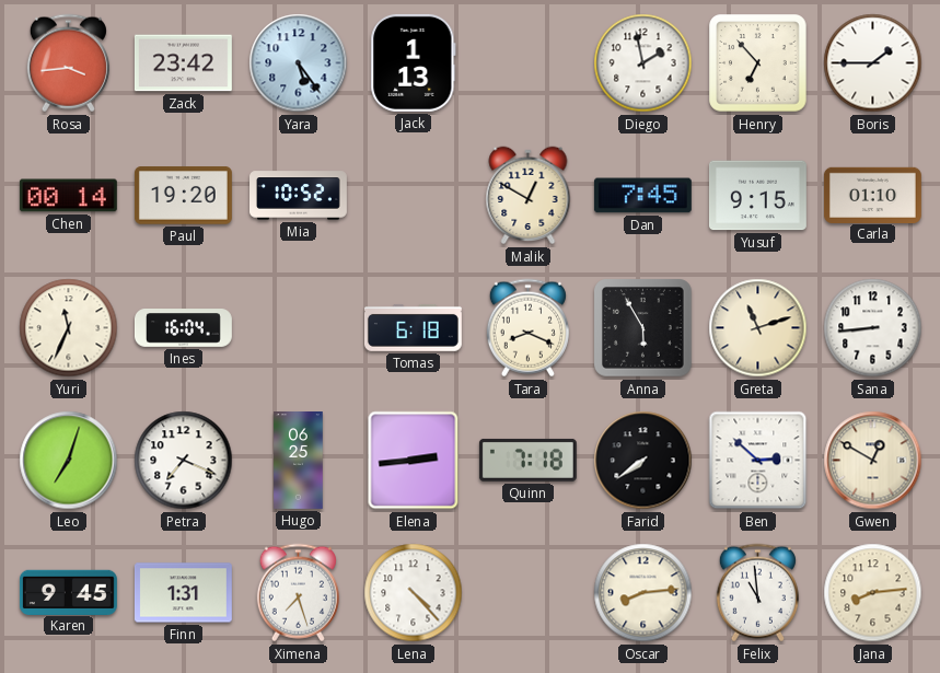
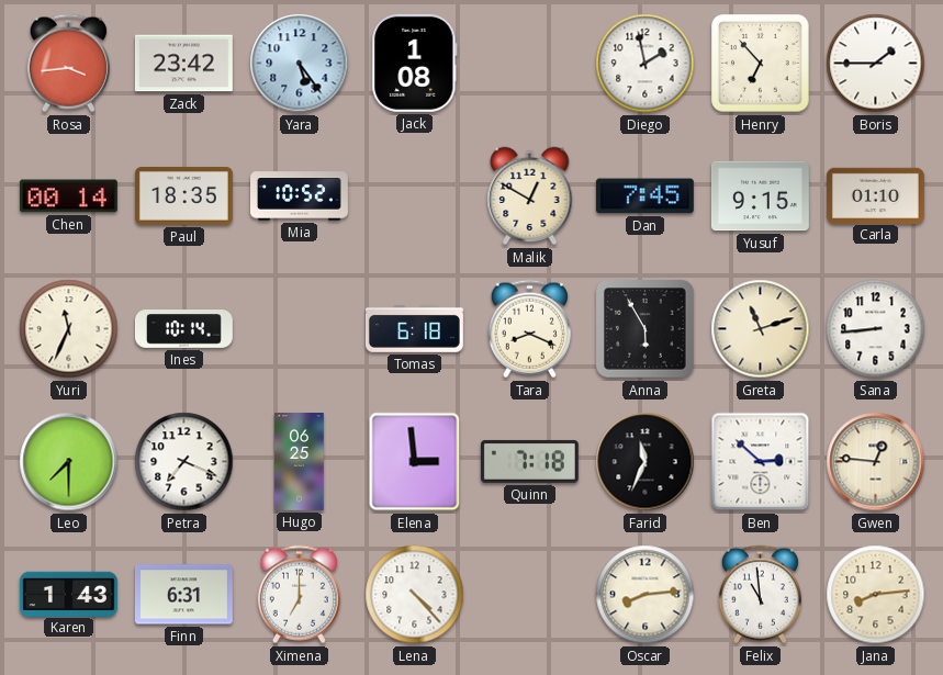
Jack: 1:13 -> 1:08 (415, 63)
Paul: 19:20 -> 18:35 (183, 196)
Ines: 16:04 -> 10:14 (184, 329)
Leo: 7:03 -> 7:30 (69, 462)
Elena: 2:44 -> 2:59 (415, 462)
Farid: 7:39 -> 11:34 (645, 462)
Gwen: 12:50 -> 12:46 (876, 462)
Karen: 9:45 -> 1:43 (68, 594)
Finn: 1:31 -> 6:31 (183, 595)
Ximena: 7:27 -> 7:00 (299, 595)
